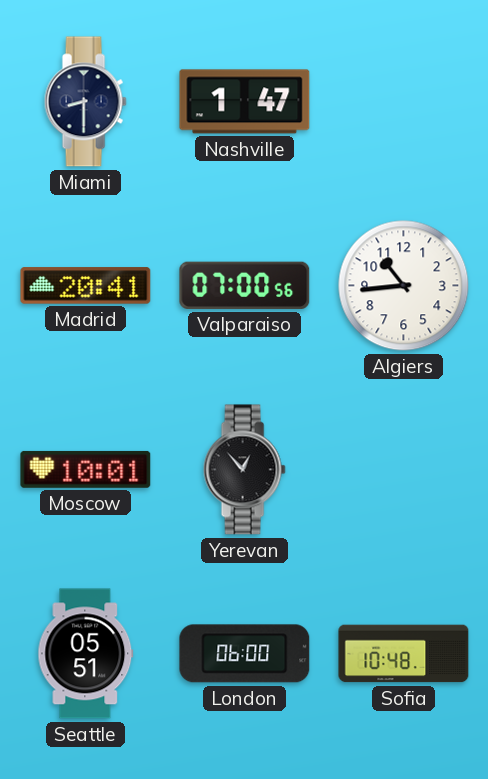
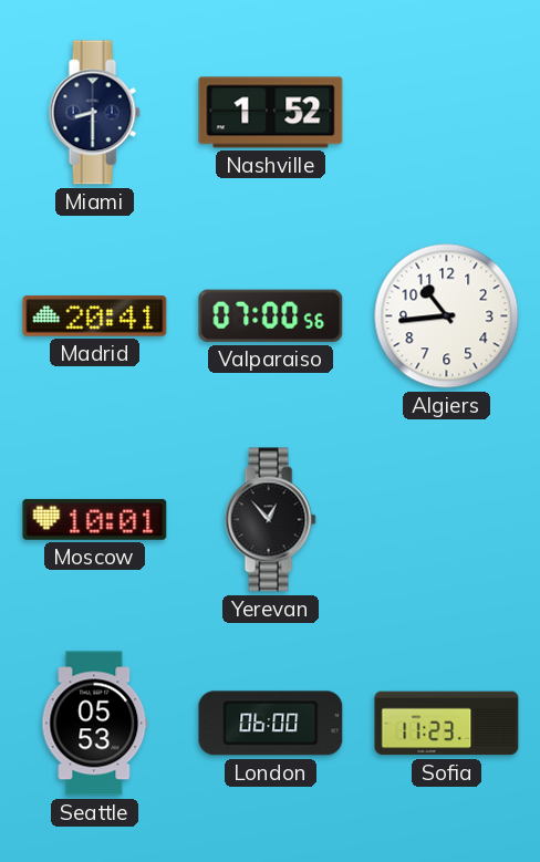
Nashville: 1:47 -> 1:52 (271, 113)
Seattle: 05:51 -> 05:53 (95, 724)
Sofia: 10:48 -> 11:23 (447, 724)
